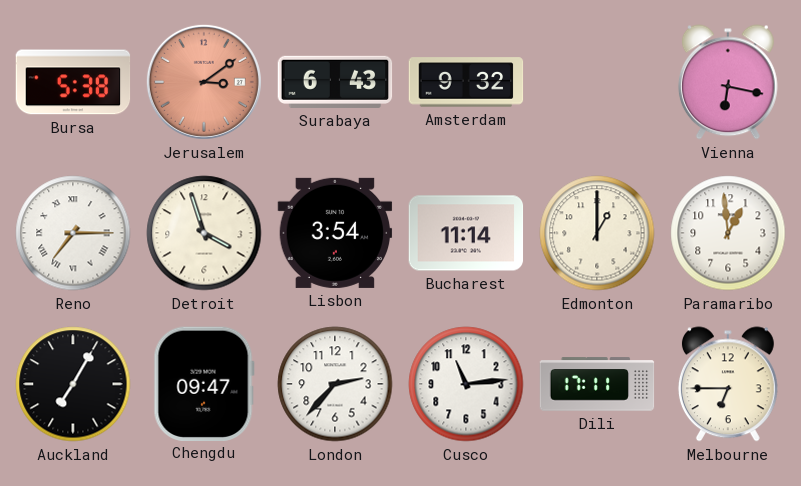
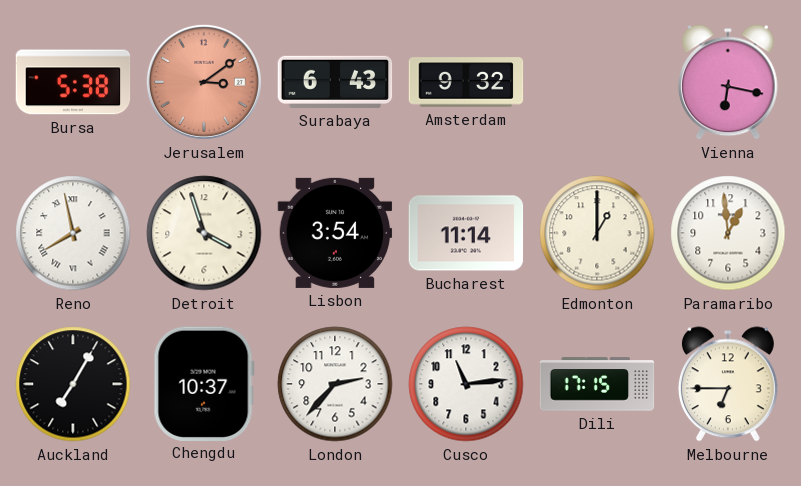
Reno: 7:15 -> 7:58 (73, 233)
Chengdu: 09:47 -> 10:37 (204, 383)
Dili: 17:11 -> 17:15 (597, 384)
